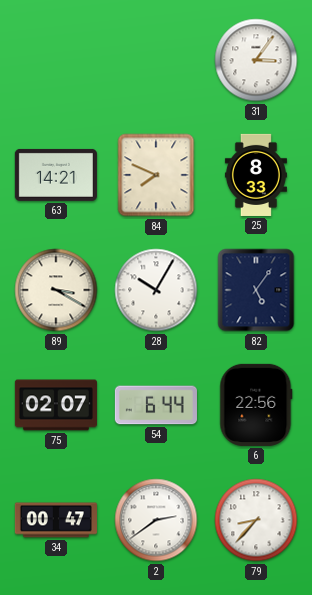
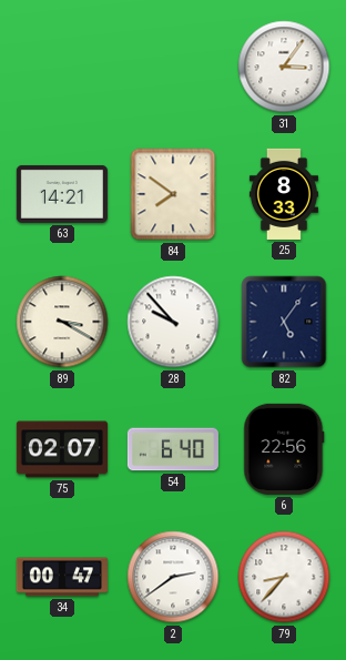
84: 7:49 -> 7:51 (173, 194)
28: 10:05 -> 9:53 (173, 322)
54: 6:44 -> 6:40 (173, 449)
